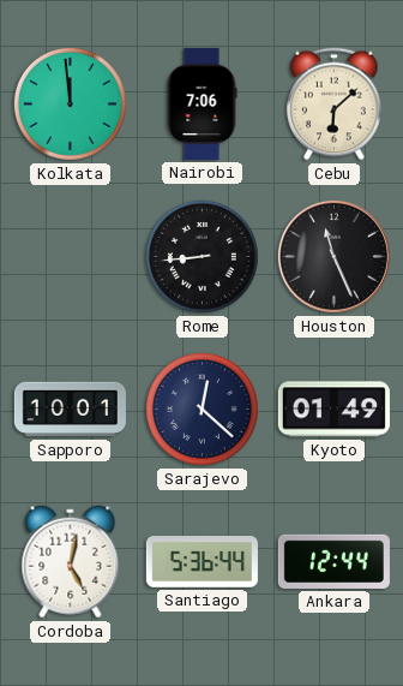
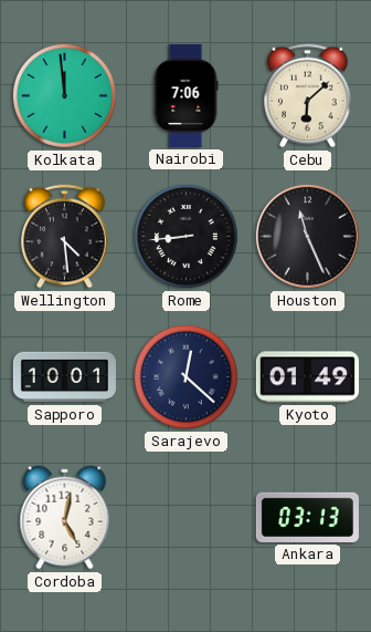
Wellington: none -> 4:29 (65, 237)
Santiago: 5:36 -> none (201, 562)
Ankara: 12:44 -> 03:13 (307, 517)
